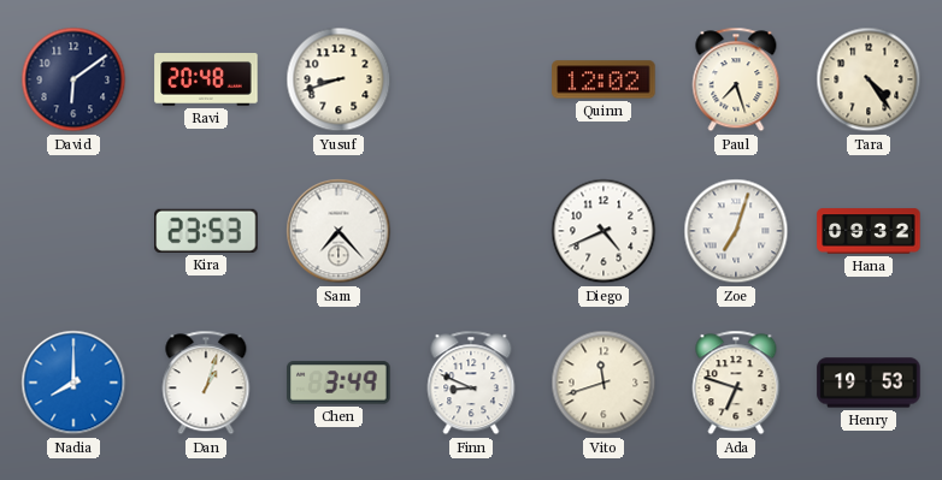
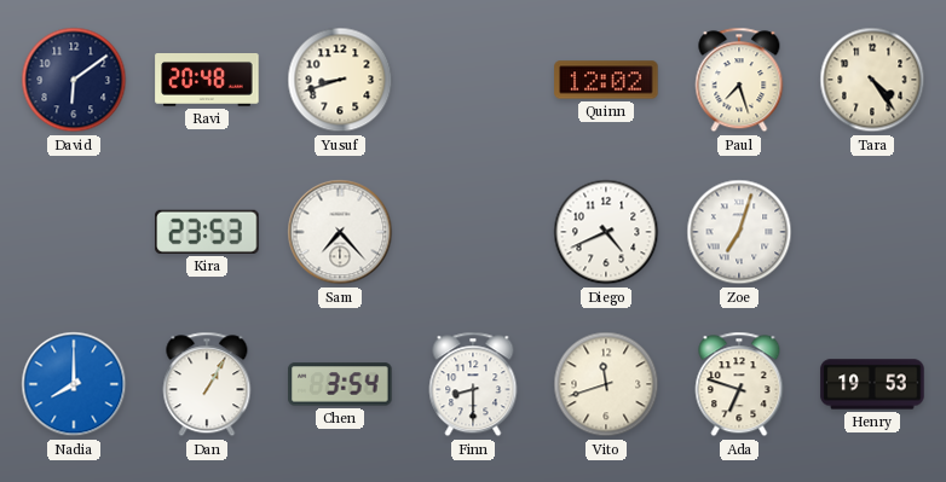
Hana: 09:32 -> none (869, 231)
Dan: 1:03 -> 1:05 (207, 384)
Chen: 3:49 -> 3:54 (340, 384)
Finn: 8:49 -> 8:30 (473, 384)
